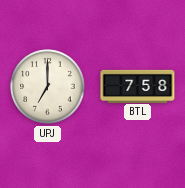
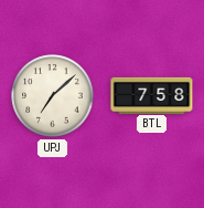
UPJ: 7:00 -> 7:08 (53, 96)
